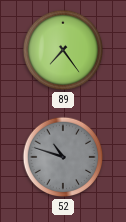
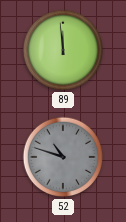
89: 7:24 -> 11:59 (63, 50)
